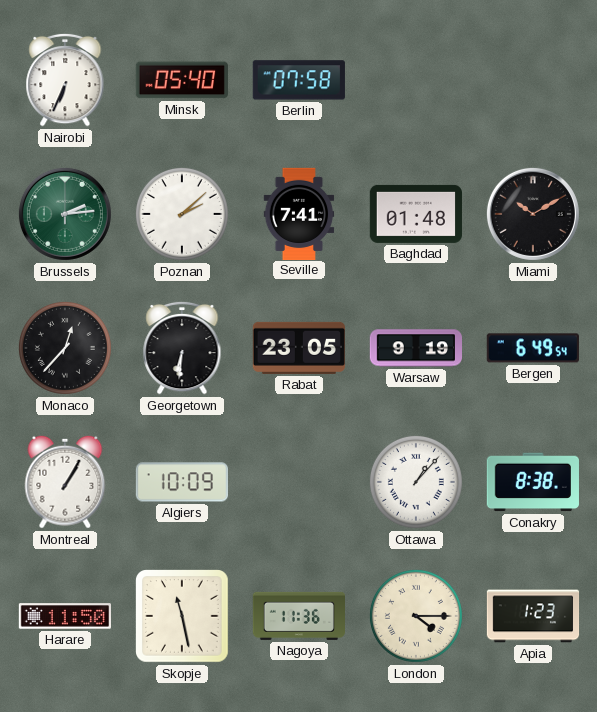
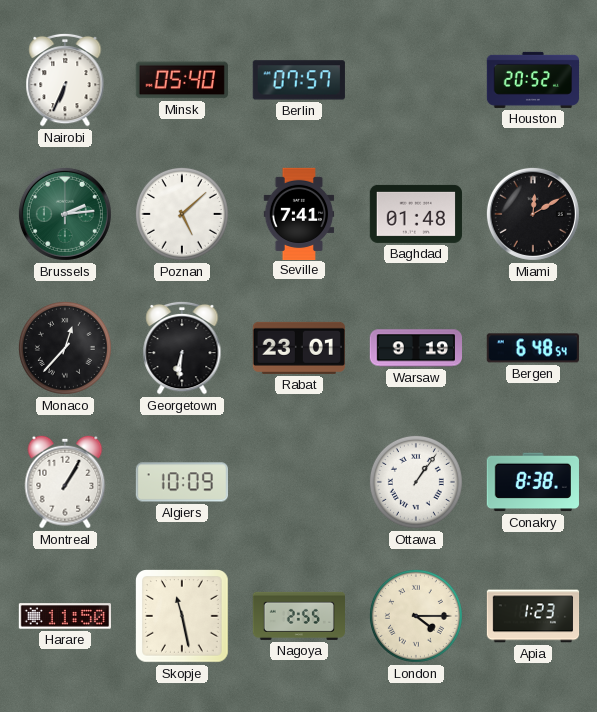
Berlin: 07:58 -> 07:57 (299, 80)
Houston: none -> 20:52 (532, 80)
Poznan: 2:08 -> 5:08 (182, 214)
Miami: 10:10 -> 12:10 (533, 214)
Rabat: 23:05 -> 23:01 (299, 348)
Bergen: 6:49 -> 6:48 (533, 348)
Ottawa: 1:07 -> 1:06 (416, 482)
Nagoya: 11:36 -> 2:55 (298, 616)
